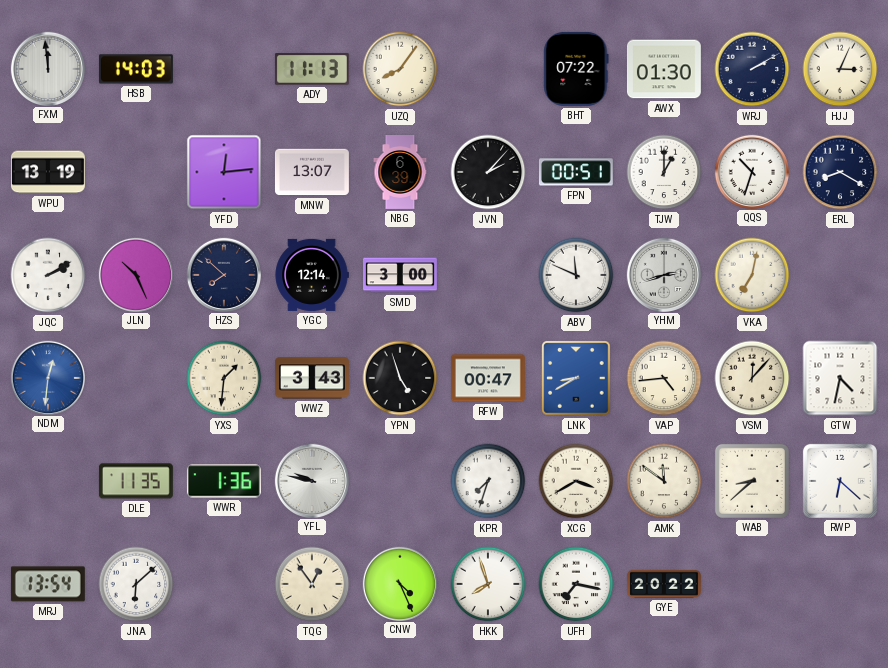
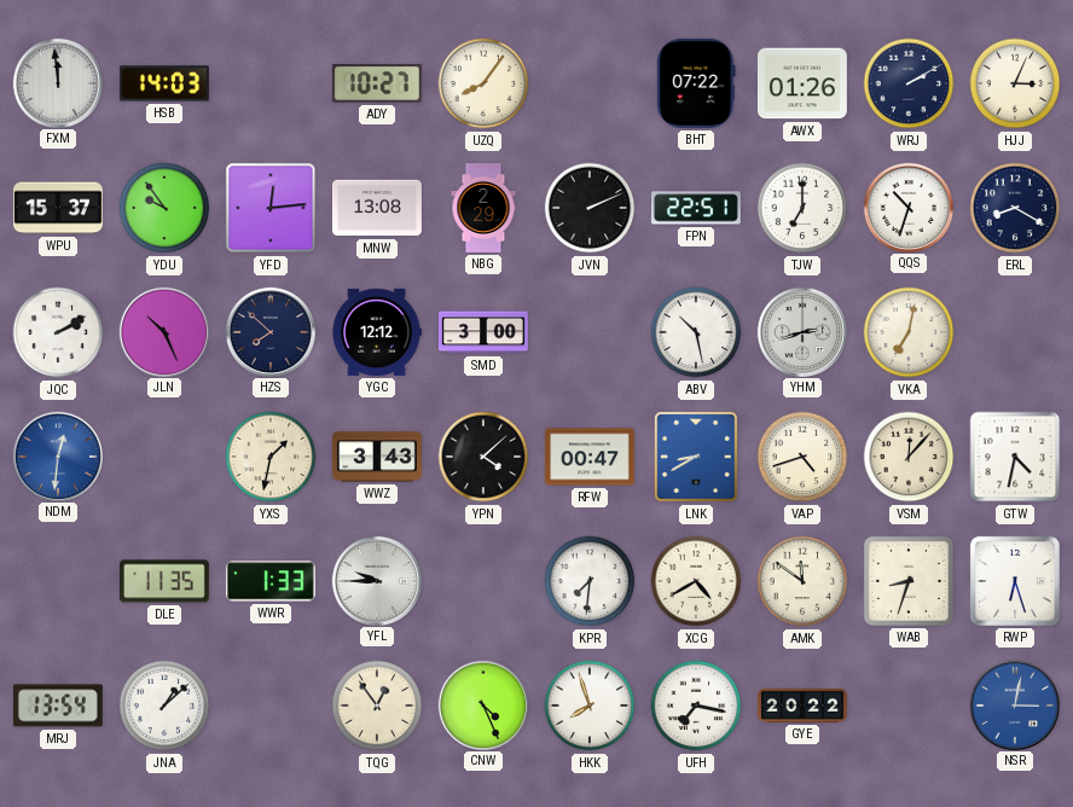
ADY: 11:13 -> 10:27 (377, 85)
AWX: 01:30 -> 01:26 (802, 83)
WPU: 13:19 -> 15:37 (58, 208)
YDU: none -> 9:54 (164, 208)
MNW: 13:07 -> 13:08 (377, 208)
NBG: 6:39 -> 2:29 (483, 209)
JVN: 2:07 -> 2:11 (590, 208)
FPN: 00:51 -> 22:51 (696, 208)
TJW: 1:00 -> 7:00 (802, 208)
YGC: 12:14 -> 12:12 (377, 332)
ABV: 11:49 -> 10:28 (696, 332)
YXS: 1:31 -> 1:32 (271, 457)
YPN: 4:57 -> 4:08 (483, 457)
VAP: 4:44 -> 4:42 (802, 457)
WWR: 1:36 -> 1:33 (271, 581)
YFL: 9:47 -> 9:45 (376, 580)
KPR: 7:33 -> 7:31 (590, 581)
XCG: 3:40 -> 4:40 (696, 581)
WAB: 8:38 -> 8:33 (909, 581)
RWP: 6:22 -> 6:27 (1015, 581)
JNA: 6:08 -> 1:08 (164, 706)
NSR: none -> 3:02 (1014, 704)
